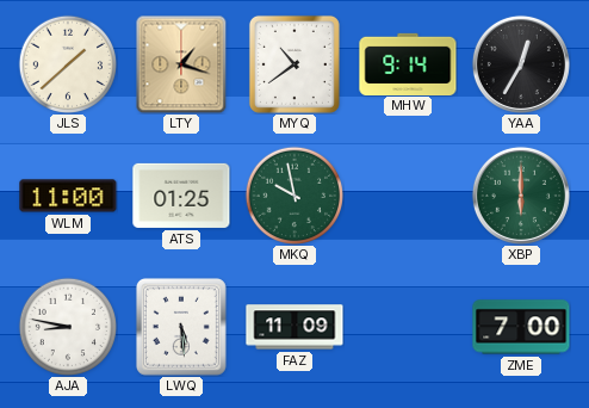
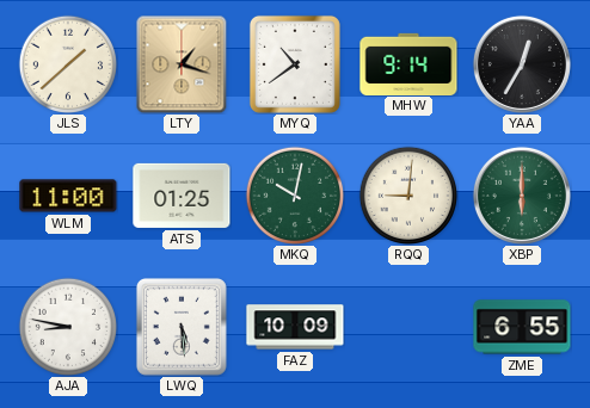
MKQ: 9:58 -> 10:02 (295, 196)
RQQ: none -> 9:01 (408, 196)
FAZ: 11:09 -> 10:09 (295, 327)
ZME: 7:00 -> 6:55 (522, 327)
